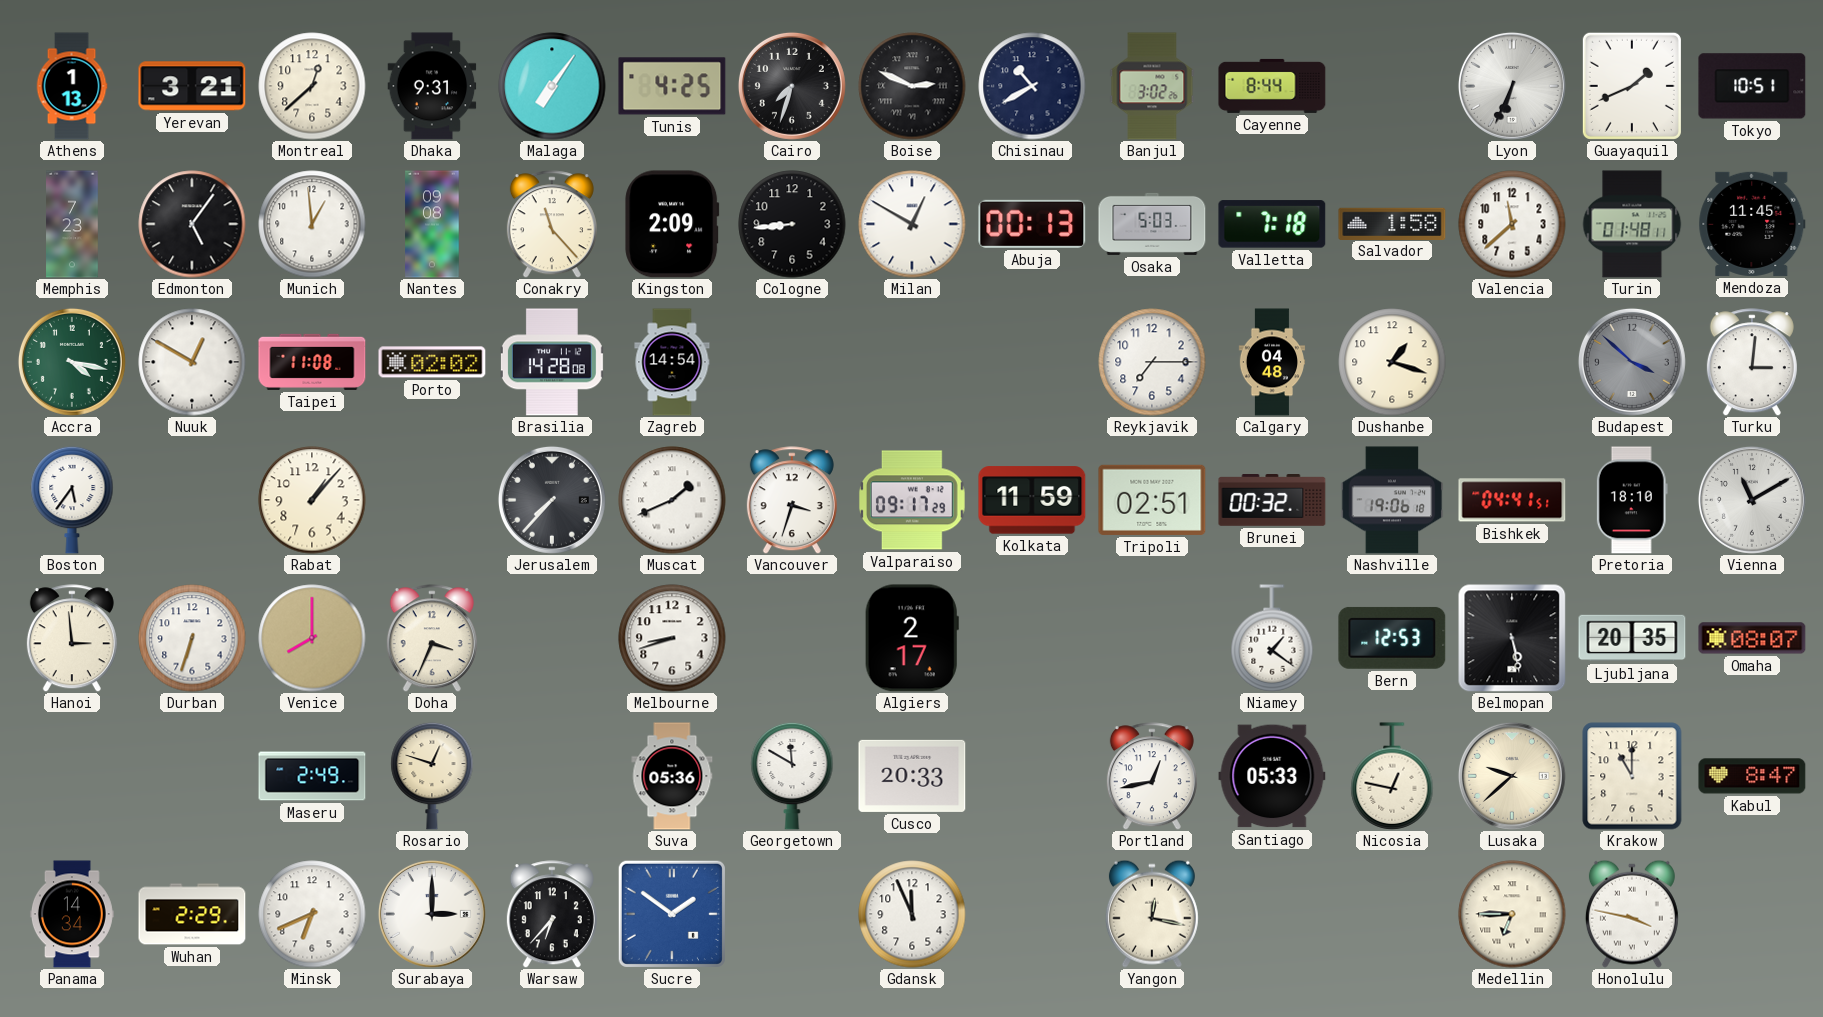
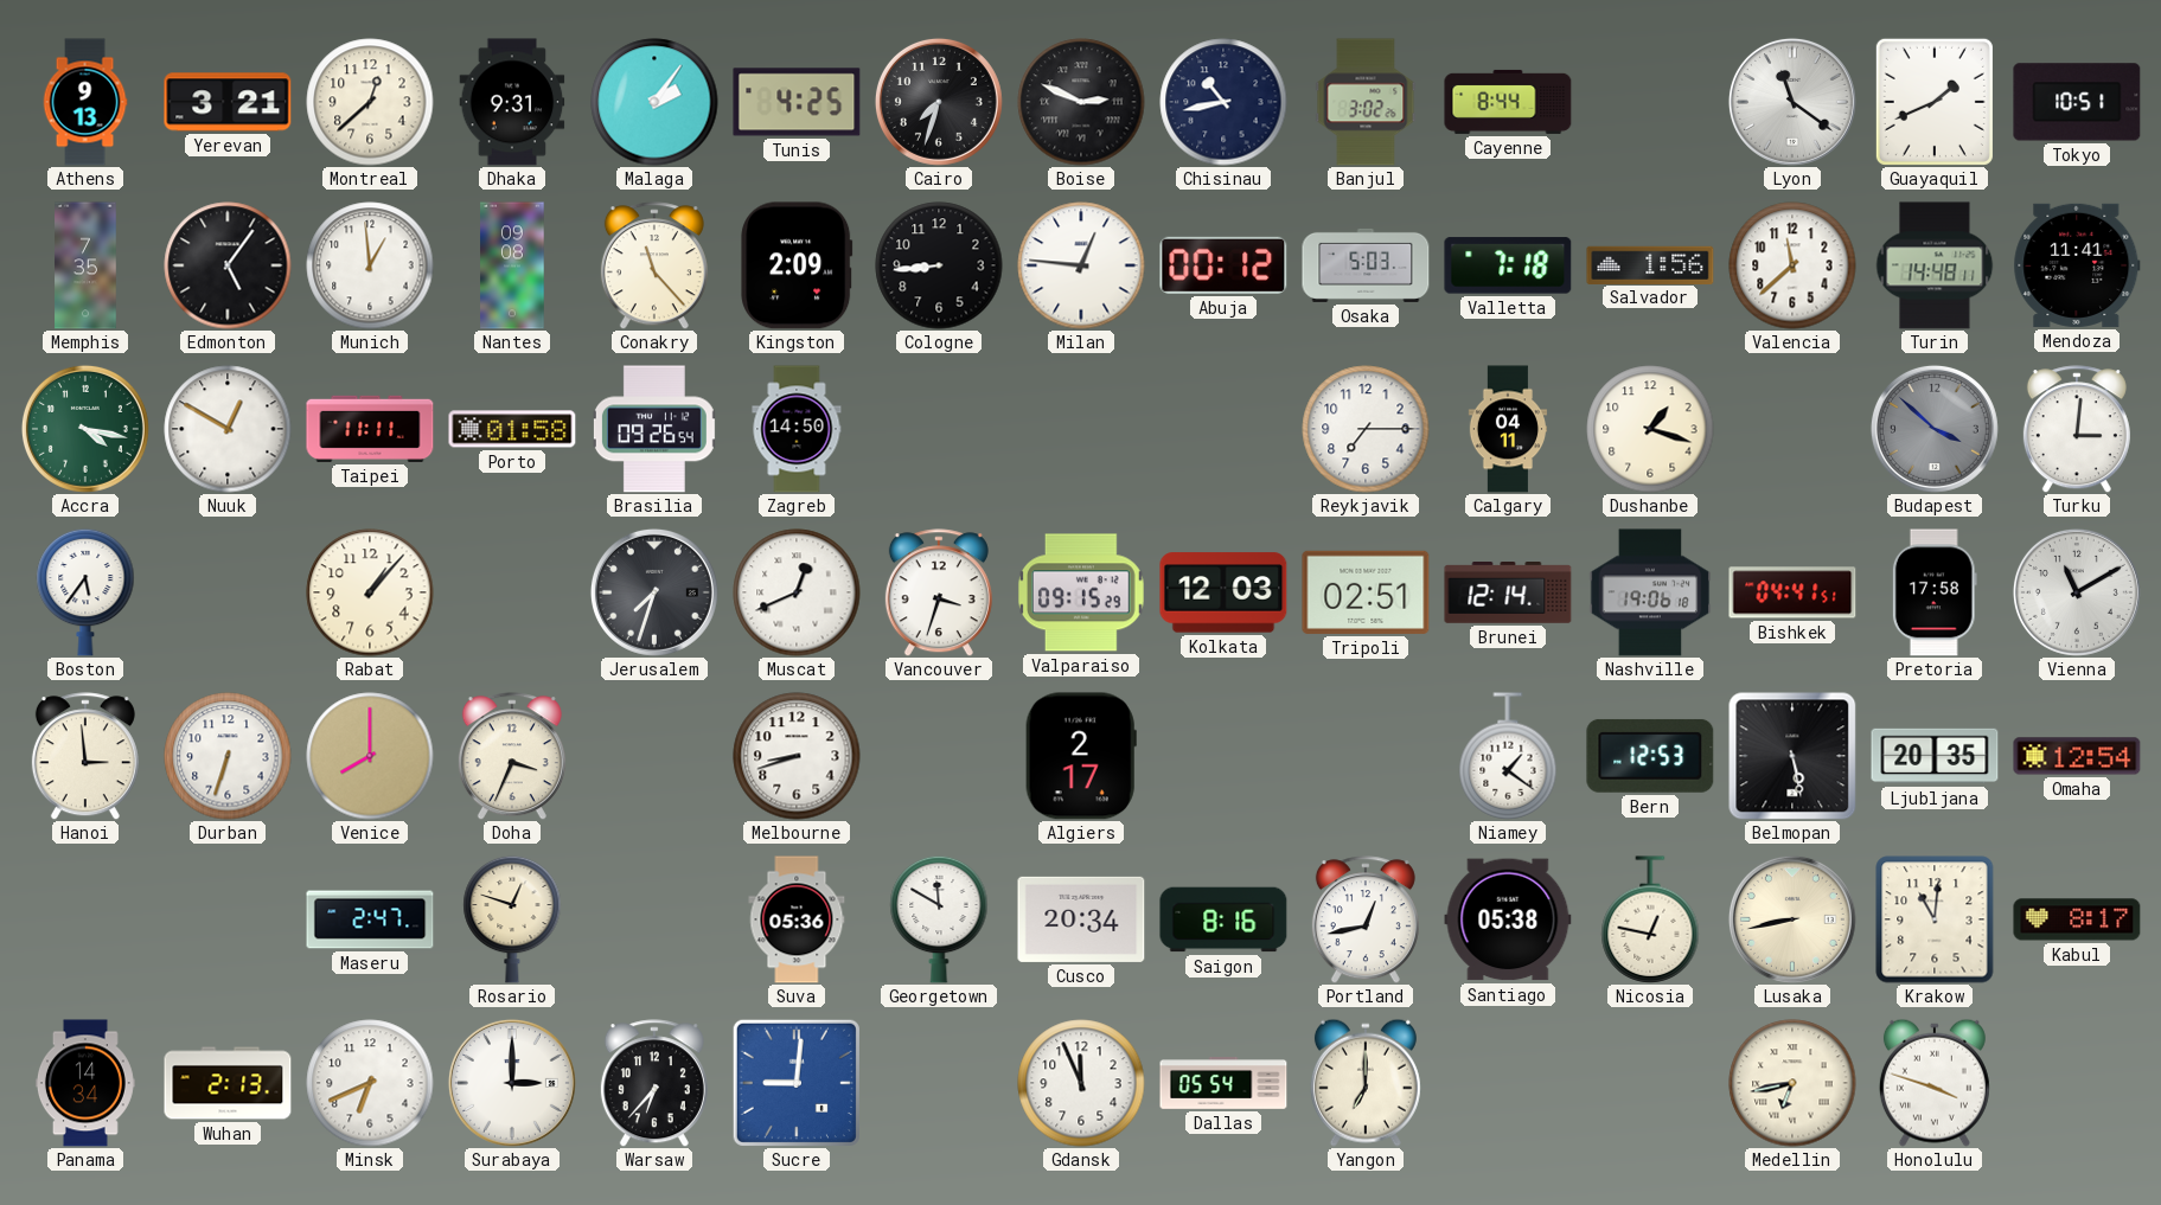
Athens: 1:13 -> 9:13 (85, 102)
Malaga: 7:06 -> 2:06 (654, 102)
Chisinau: 10:40 -> 10:43 (1223, 102)
Lyon: 6:34 -> 11:21 (1792, 102)
Memphis: 7:23 -> 7:35 (85, 265)
Milan: 12:50 -> 12:46 (1081, 265)
Abuja: 00:13 -> 00:12 (1223, 265)
Salvador: 1:58 -> 1:56 (1650, 264)
Turin: 01:48 -> 14:48 (1935, 265)
Mendoza: 11:45 -> 11:41 (2077, 265)
Taipei: 11:08 -> 11:11 (370, 429)
Porto: 02:02 -> 01:58 (512, 429)
Brasilia: 14:28 -> 09:26 (654, 429)
Zagreb: 14:54 -> 14:50 (797, 429)
Calgary: 04:48 -> 04:11 (1508, 429)
Jerusalem: 7:37 -> 7:33 (654, 592)
Muscat: 1:41 -> 12:41 (797, 592)
Valparaiso: 09:17 -> 09:15 (1081, 592)
Kolkata: 11:59 -> 12:03 (1223, 592)
Brunei: 00:32 -> 12:14 (1508, 594)
Pretoria: 18:10 -> 17:58 (1935, 592)
Omaha: 08:07 -> 12:54 (2077, 756)
Maseru: 2:49 -> 2:47 (370, 919)
Cusco: 20:33 -> 20:34 (1081, 919)
Saigon: none -> 8:16 (1223, 919)
Santiago: 05:33 -> 05:38 (1508, 919)
Lusaka: 9:38 -> 8:43 (1792, 919)
Krakow: 11:00 -> 11:01 (1935, 919)
Kabul: 8:47 -> 8:17 (2077, 919)
Wuhan: 2:29 -> 2:13 (228, 1083)
Sucre: 1:51 -> 9:01 (797, 1083)
Dallas: none -> 05:54 (1223, 1084)
Yangon: 12:17 -> 7:00 (1366, 1083)
Medellin: 6:45 -> 6:43 (1792, 1083)
Honolulu: 3:47 -> 3:48 (1935, 1083)
